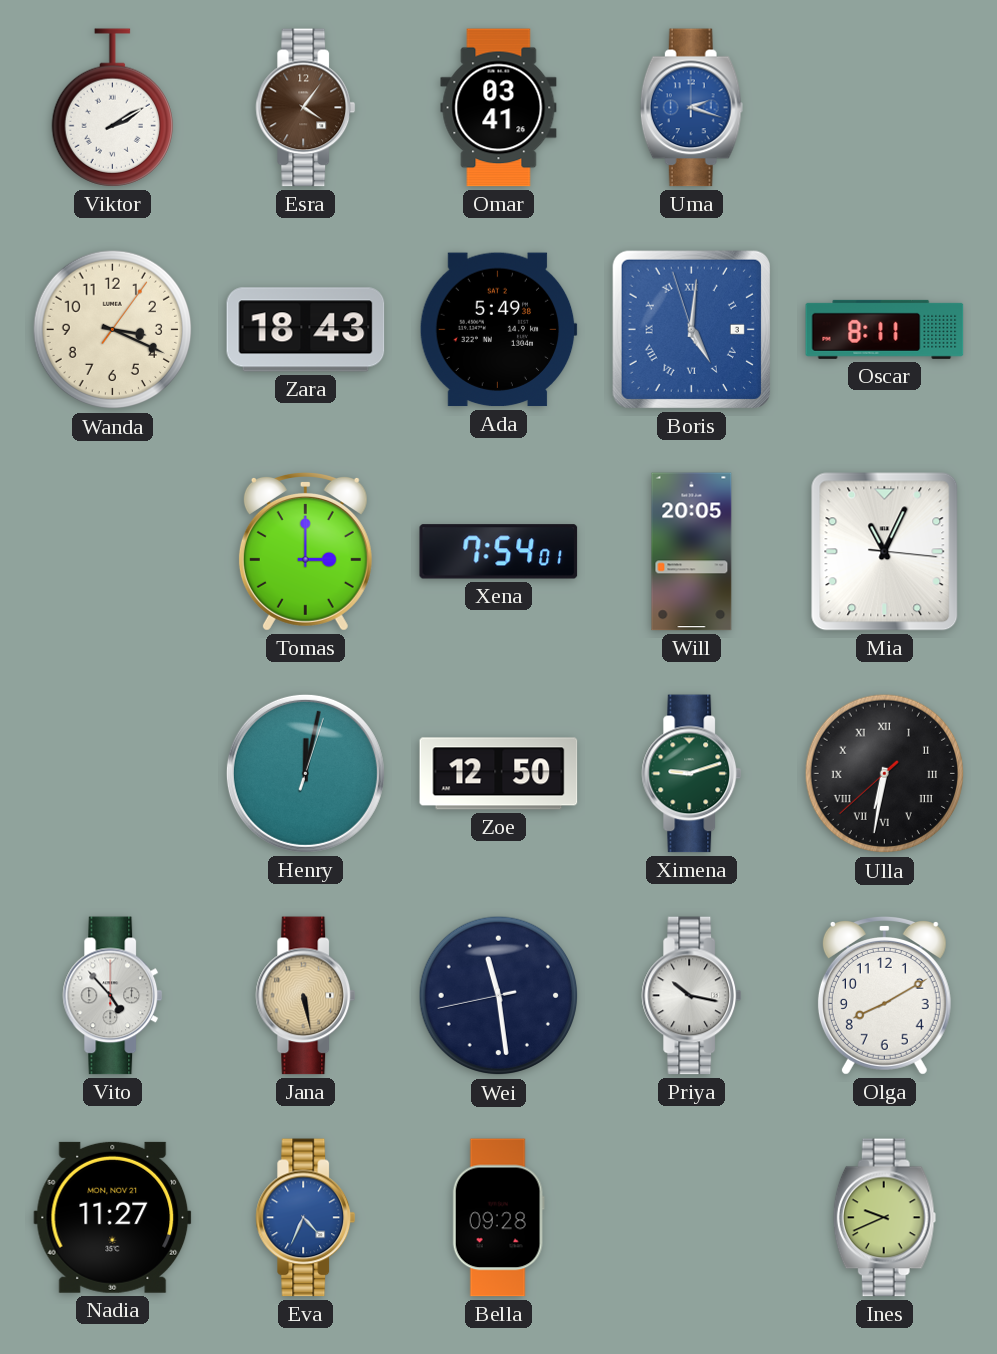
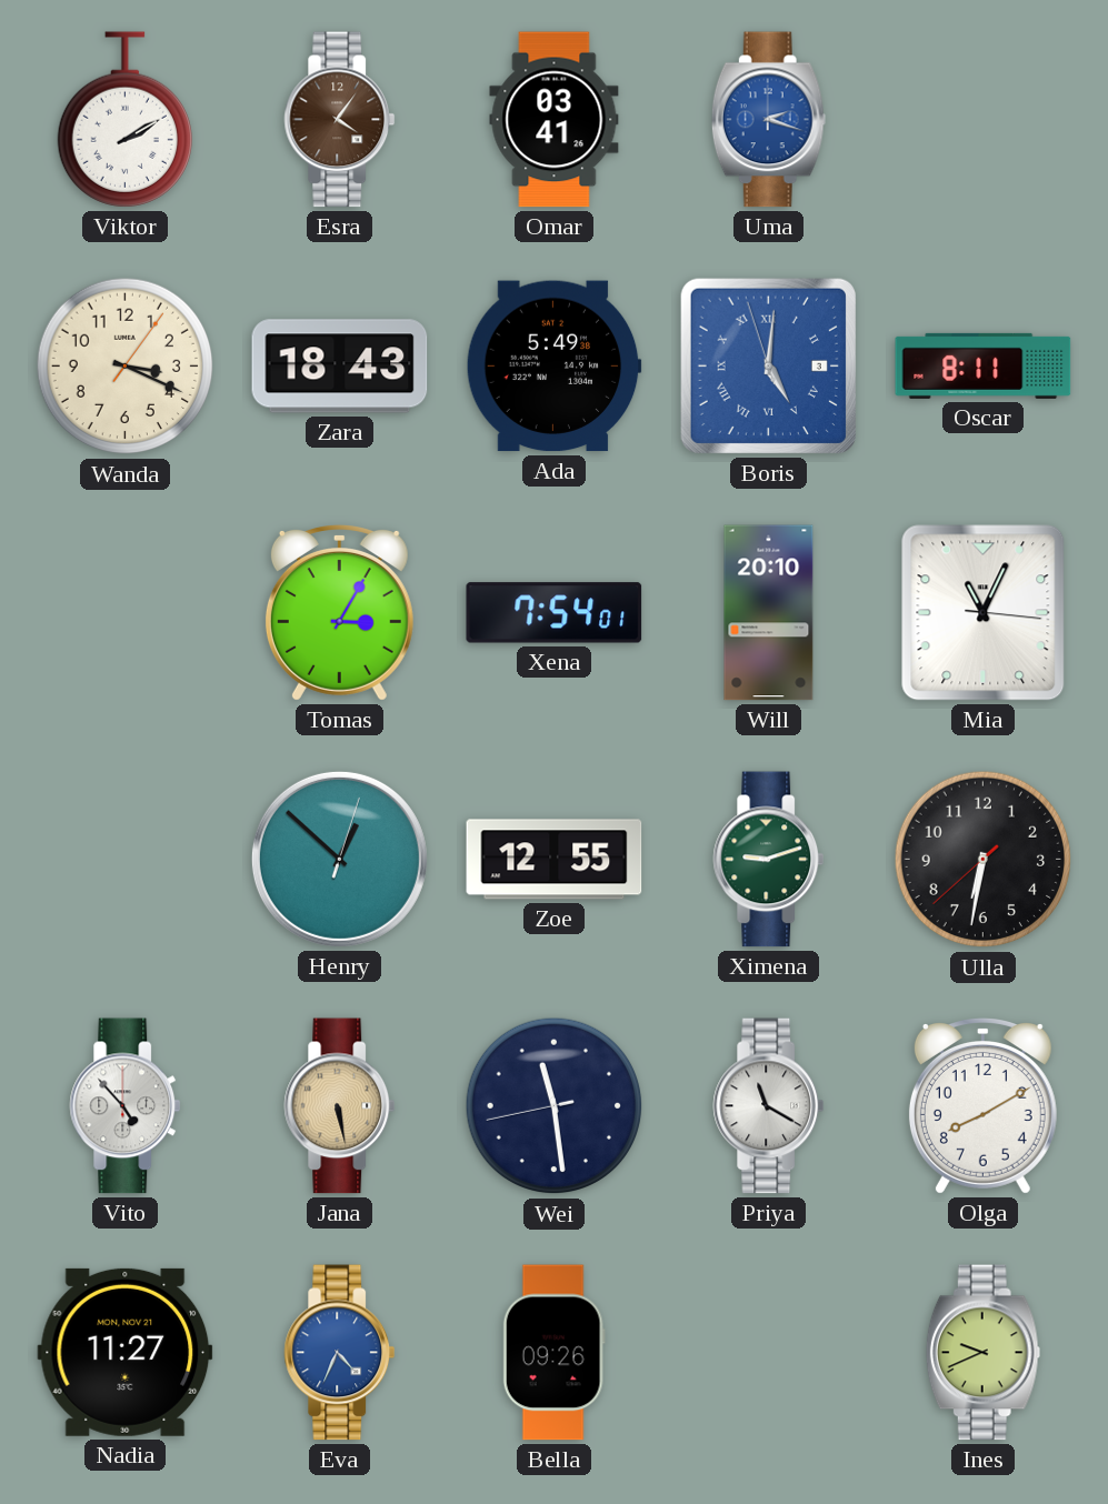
Tomas: 3:00 -> 3:05 (339, 613)
Will: 20:05 -> 20:10 (769, 613)
Henry: 12:02 -> 12:52 (339, 859)
Zoe: 12:50 -> 12:55 (555, 860)
Ulla numerals: Roman -> Arabic (984, 860)
Priya: 10:17 -> 11:20 (769, 1106)
Bella: 09:28 -> 09:26 (553, 1353)
